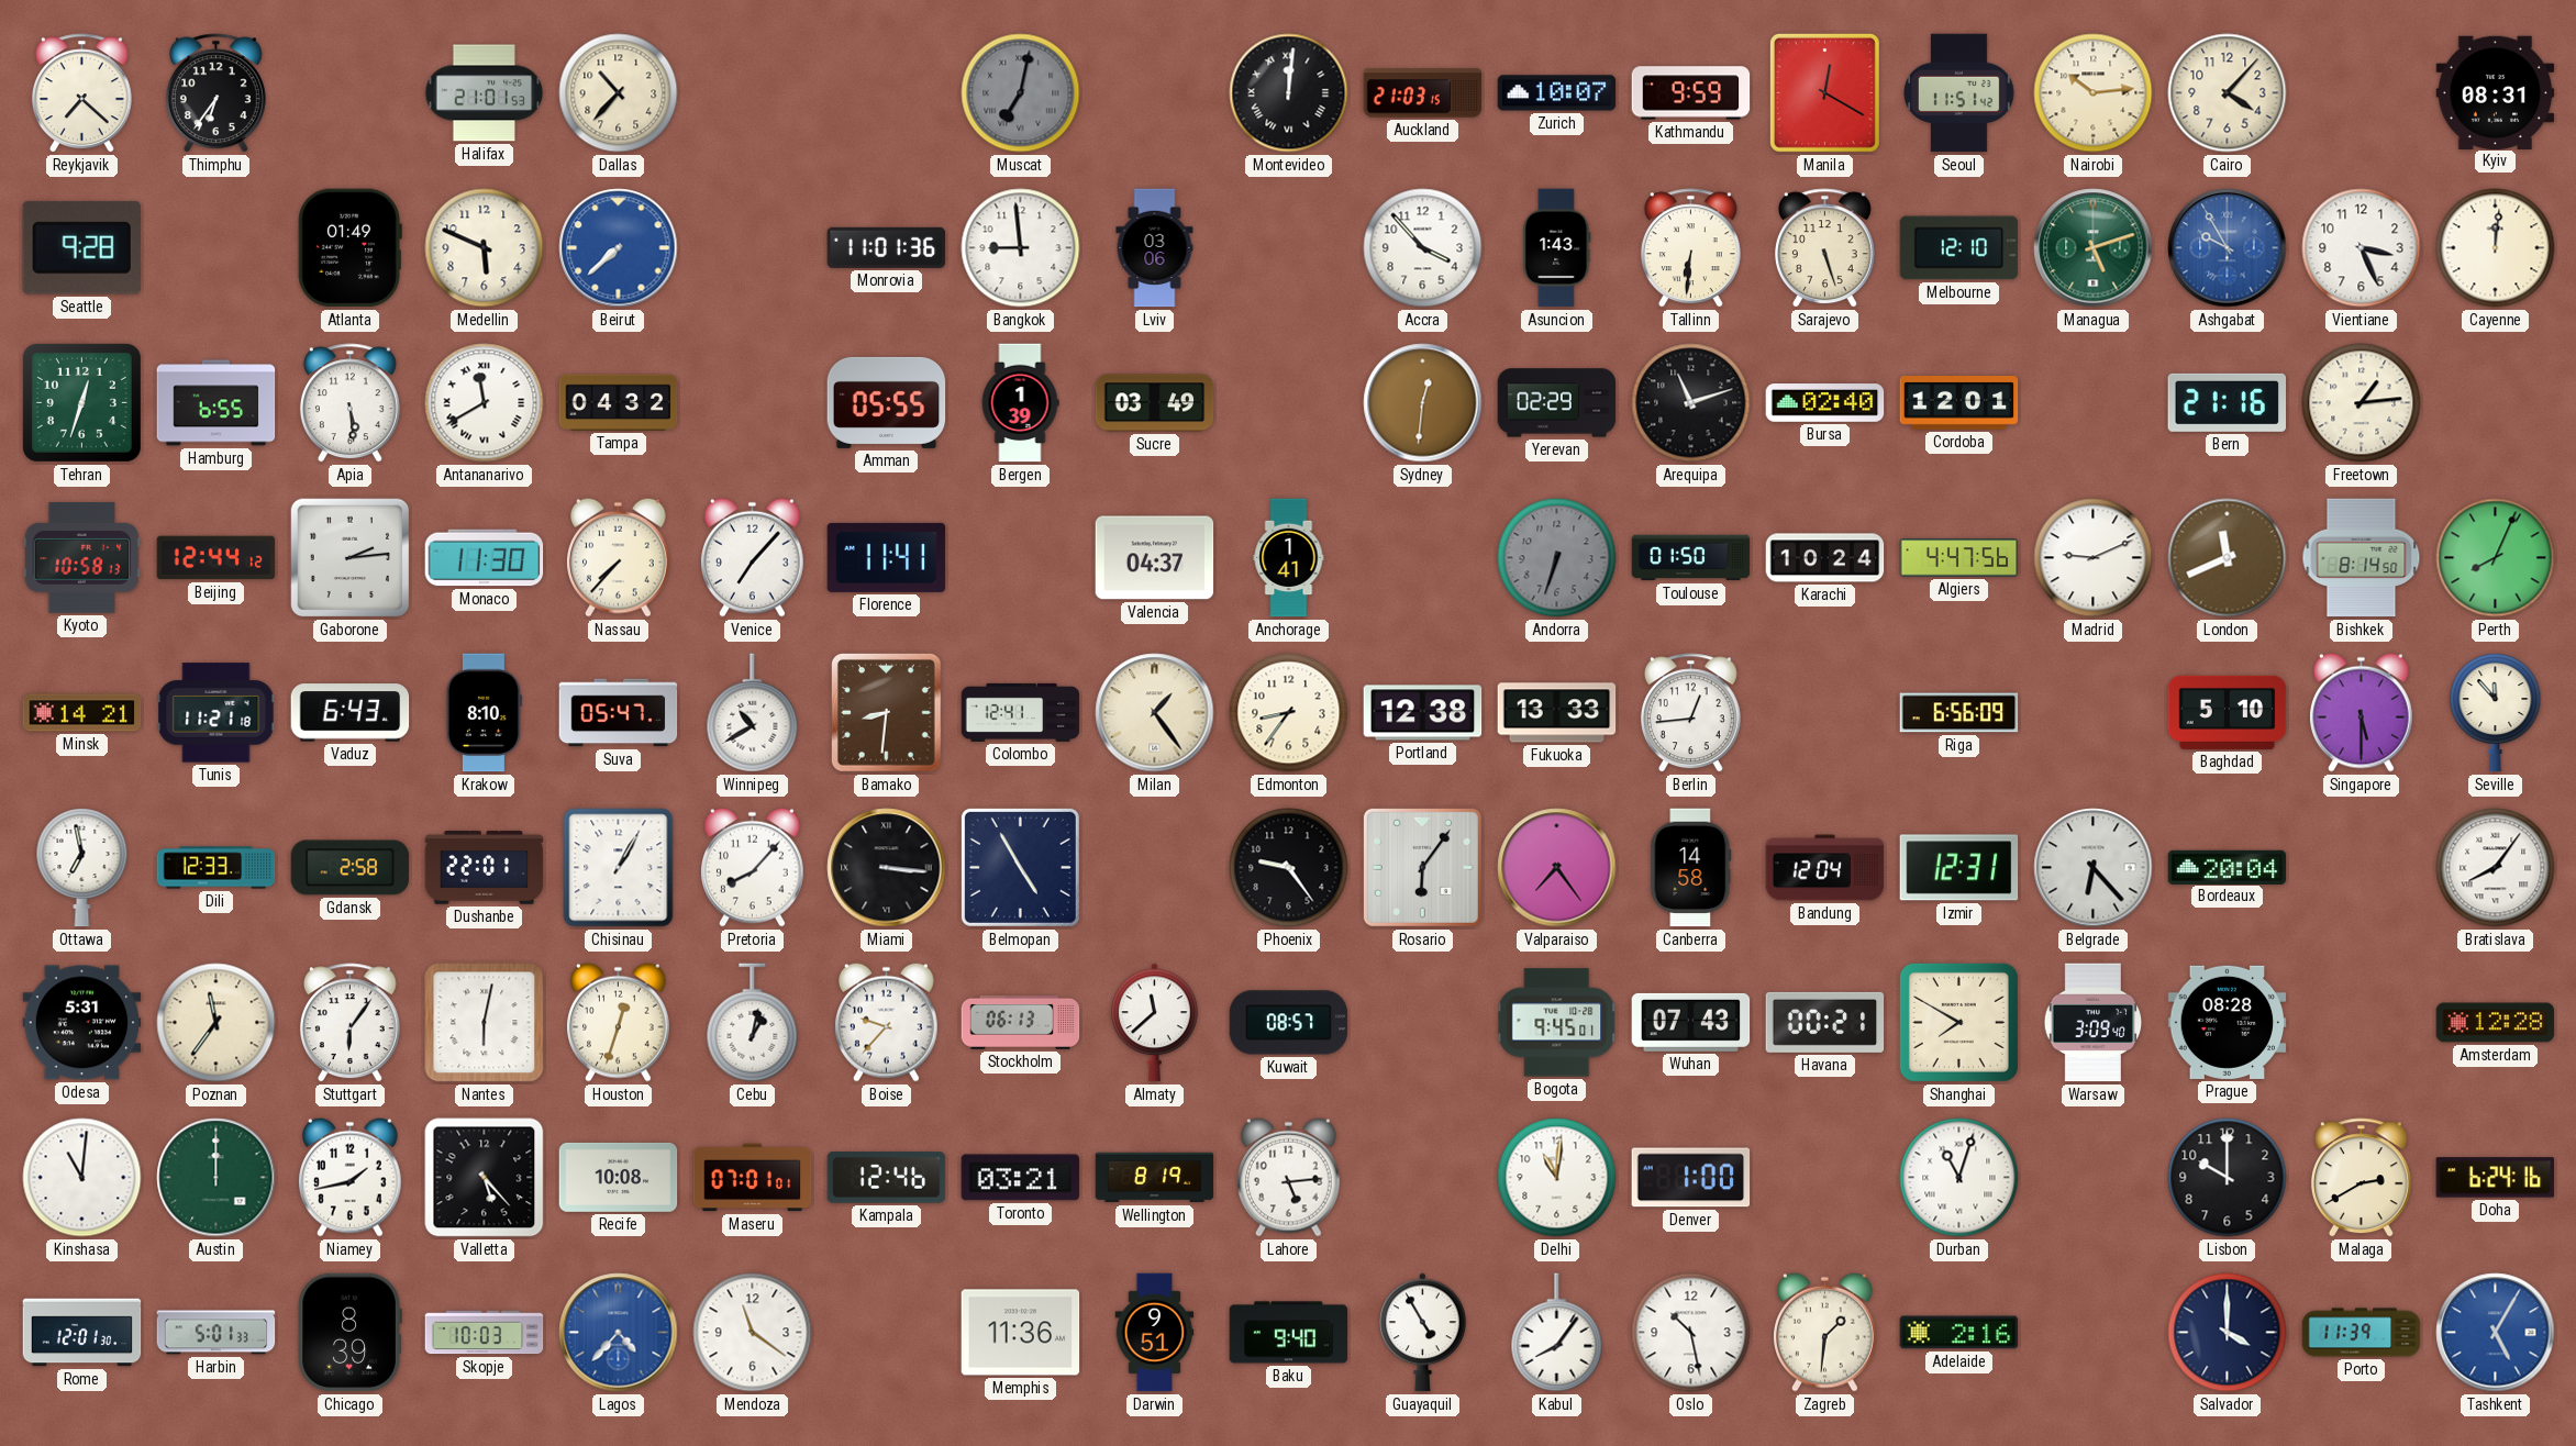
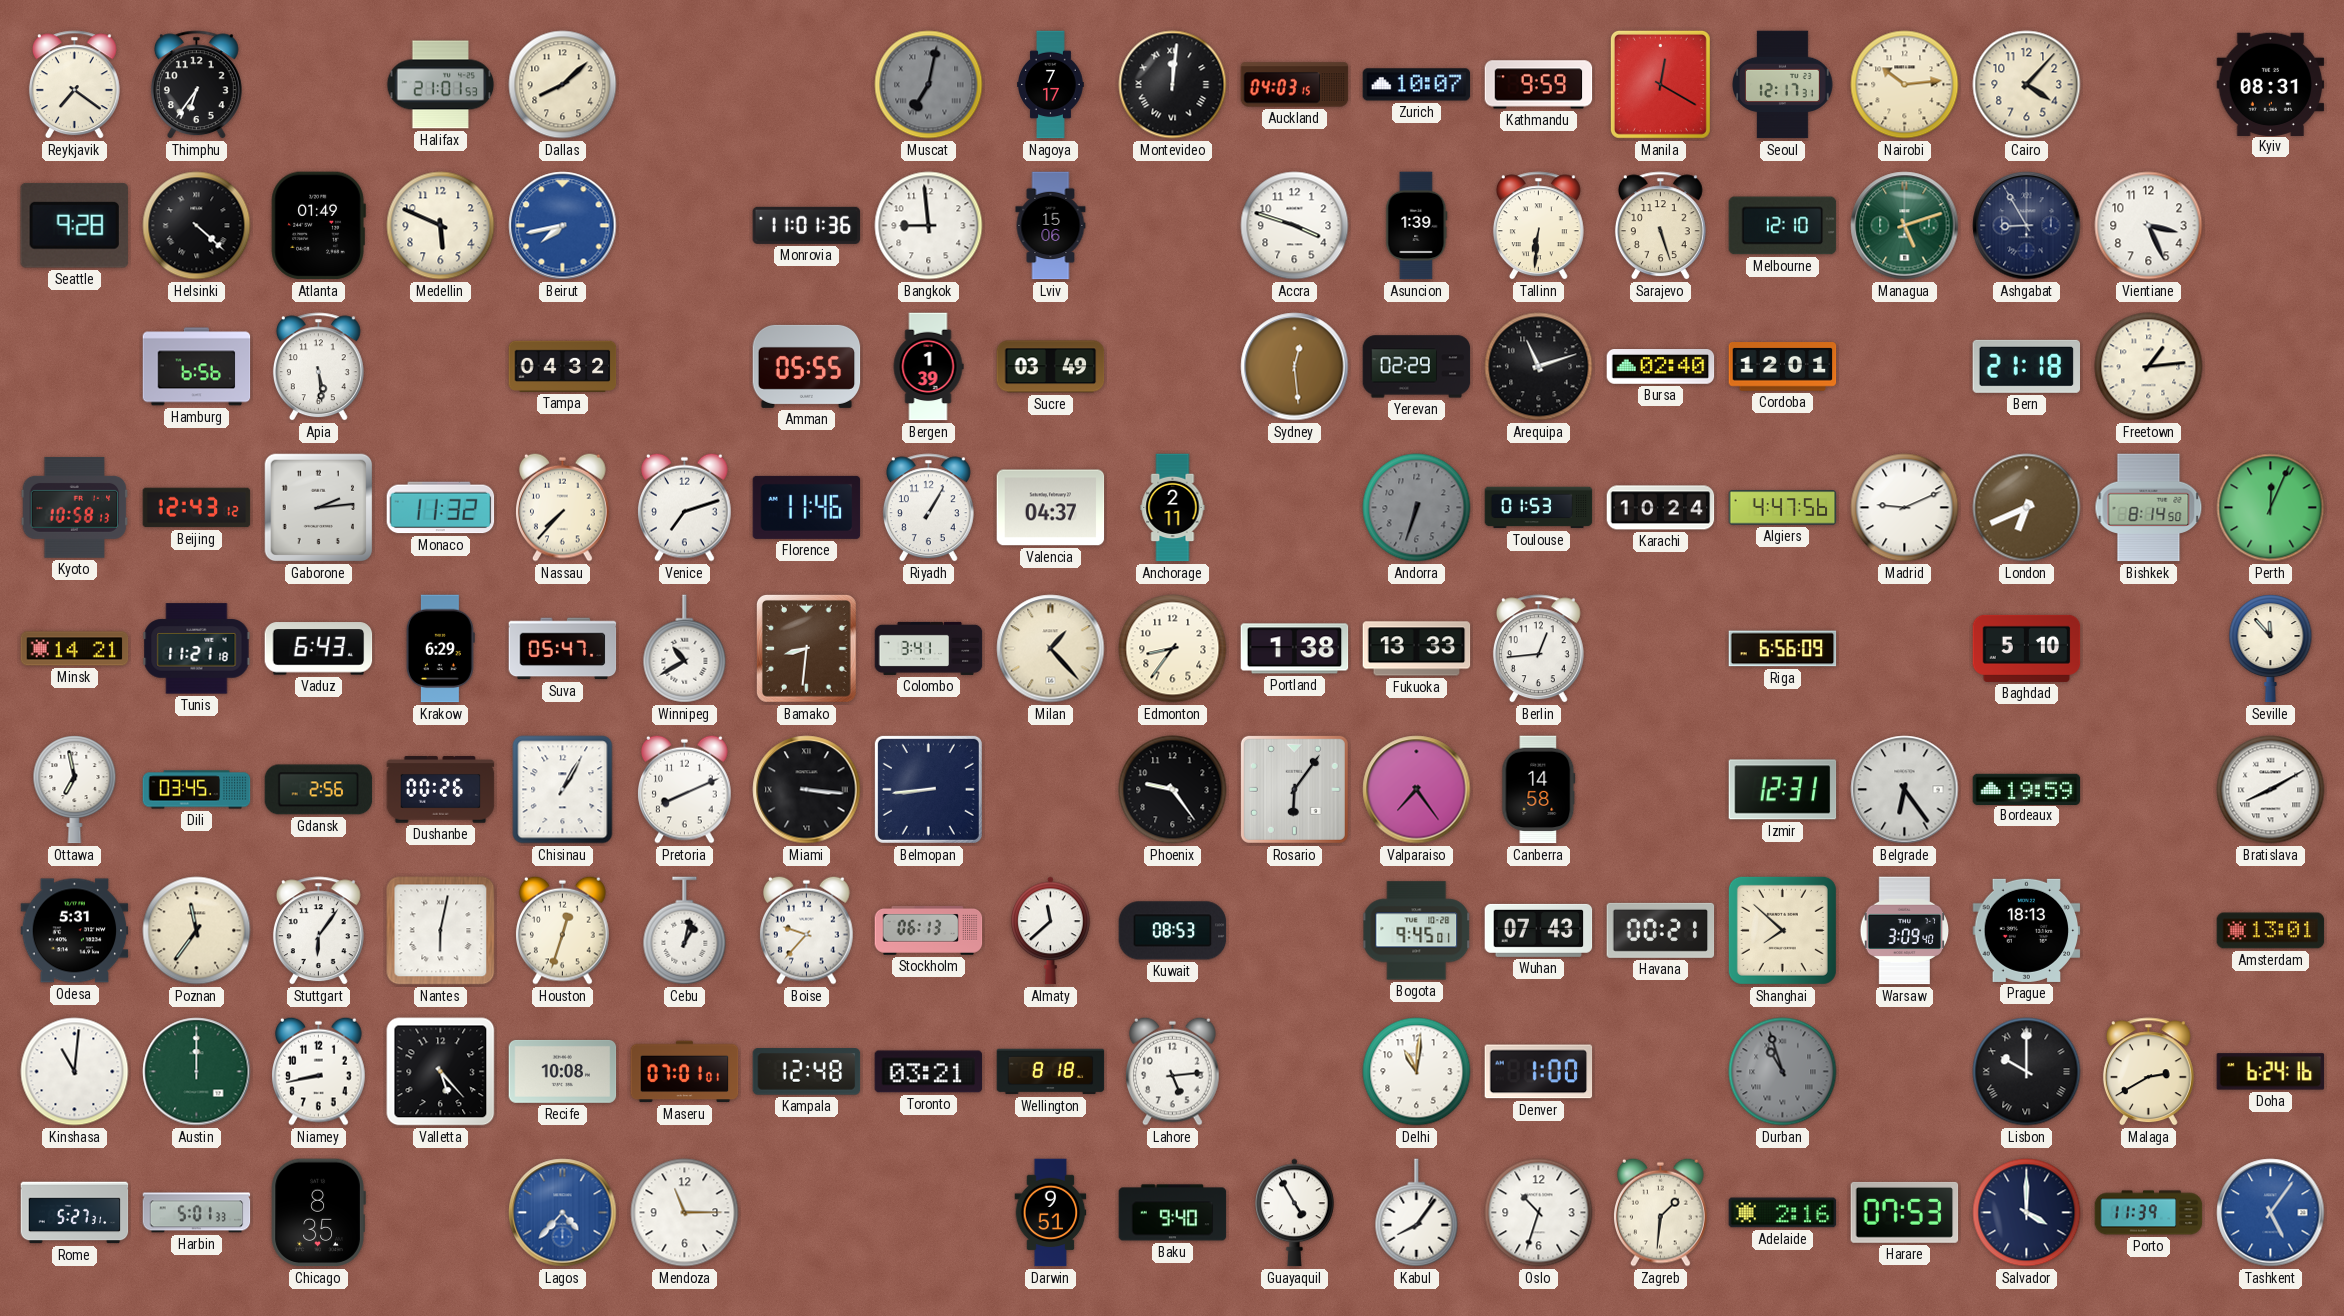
Reykjavik: 7:22 -> 7:21 (74, 85)
Dallas: 10:37 -> 8:08 (563, 85)
Nagoya: none -> 7:17 (1051, 85)
Auckland: 21:03 -> 04:03 (1295, 85)
Seoul: 11:51 -> 12:17 (1783, 85)
Helsinki: none -> 4:22 (197, 226)
Beirut: 7:38 -> 7:43 (563, 226)
Lviv: 03:06 -> 15:06 (1051, 226)
Accra: 3:53 -> 3:48 (1295, 226)
Asuncion: 1:43 -> 1:39 (1417, 226)
Ashgabat: 9:55 -> 8:55 (2027, 226)
Ashgabat dial: blue -> navy (2027, 226)
Cayenne: 12:01 -> none (2496, 248)
Tehran: 12:33 -> none (81, 402)
Hamburg: 6:55 -> 6:56 (197, 367)
Antananarivo: 11:40 -> none (485, 403)
Sydney: 12:31 -> 12:29 (1295, 367)
Bern: 21:16 -> 21:18 (2026, 366)
Beijing: 12:44 -> 12:43 (197, 508)
Monaco: 11:30 -> 11:32 (441, 508)
Venice: 7:07 -> 7:12 (685, 507)
Florence: 11:41 -> 11:46 (807, 507)
Riyadh: none -> 1:05 (928, 508)
Anchorage: 1:41 -> 2:11 (1173, 508)
Toulouse: 01:50 -> 01:53 (1539, 508)
London: 11:41 -> 6:41 (2027, 508)
Perth: 8:04 -> 12:04 (2271, 508)
Krakow: 8:10 -> 6:29 (440, 649)
Colombo: 12:41 -> 3:41 (929, 648)
Milan: 1:24 -> 1:23 (1051, 649)
Portland: 12:38 -> 1:38 (1295, 649)
Singapore: 5:30 -> none (2362, 712)
Dili: 12:33 -> 03:45 (197, 790)
Gdansk: 2:58 -> 2:56 (319, 790)
Dushanbe: 22:01 -> 00:26 (441, 790)
Pretoria: 8:07 -> 8:11 (685, 789)
Belmopan: 4:55 -> 8:44 (928, 789)
Bandung: 12:04 -> none (1825, 868)
Belgrade: 6:23 -> 6:24 (1905, 790)
Bordeaux: 20:04 -> 19:59 (2027, 789)
Bratislava: 8:06 -> 8:10 (2271, 790)
Kuwait: 08:57 -> 08:53 (1173, 931)
Shanghai: 7:50 -> 7:52 (1782, 930)
Prague: 08:28 -> 18:13 (2027, 930)
Amsterdam: 12:28 -> 13:01 (2271, 931)
Niamey: 1:43 -> 8:43 (319, 1071)
Kampala: 12:46 -> 12:48 (807, 1072)
Wellington: 8:19 -> 8:18 (1051, 1072)
Durban: 11:03 -> 10:57 (1783, 1072)
Durban dial: white -> grey (1783, 1072)
Lisbon numerals: Arabic -> Roman (2027, 1072)
Rome: 12:01 -> 5:27 (75, 1213)
Chicago: 8:39 -> 8:35 (318, 1213)
Skopje: 10:03 -> none (485, 1333)
Mendoza: 11:21 -> 11:15 (685, 1213)
Memphis: 11:36 -> none (1021, 1333)
Oslo: 10:28 -> 10:33 (1539, 1213)
Harare: none -> 07:53 (1905, 1212)
Tashkent: 5:05 -> 5:06 (2271, 1213)
